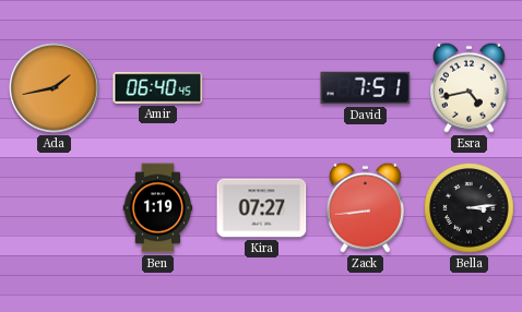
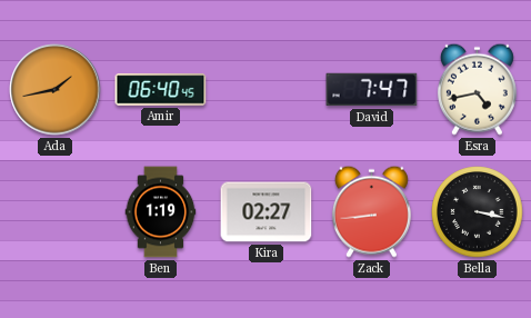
David: 7:51 -> 7:47 (372, 90)
Kira: 07:27 -> 02:27 (267, 212)
Bella: 3:14 -> 3:17 (478, 212)
